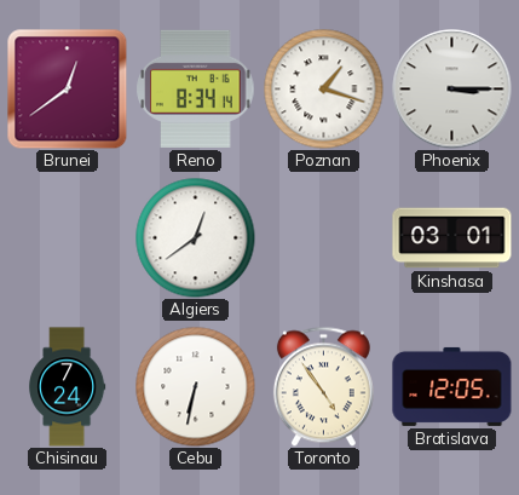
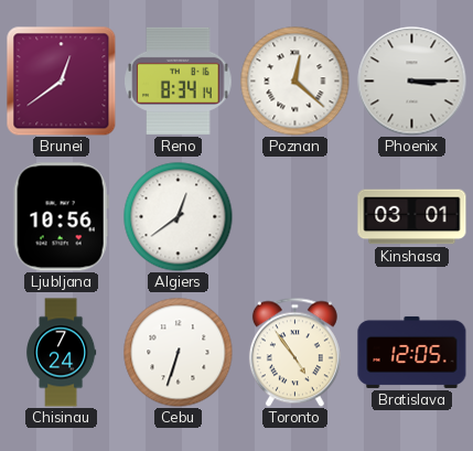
Poznan: 1:18 -> 12:22 (295, 82)
Ljubljana: none -> 10:56 (61, 217)
Cebu: 6:32 -> 6:33 (179, 353)
